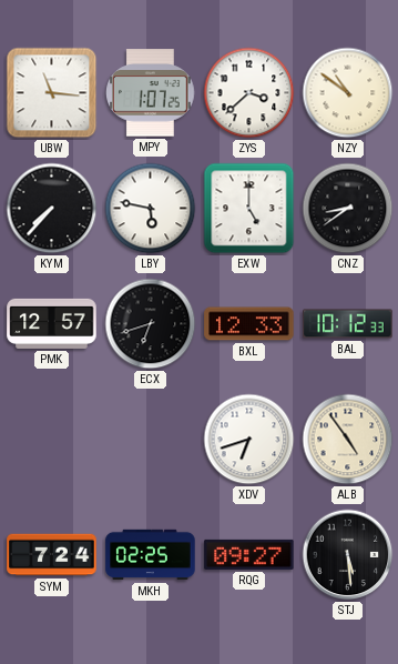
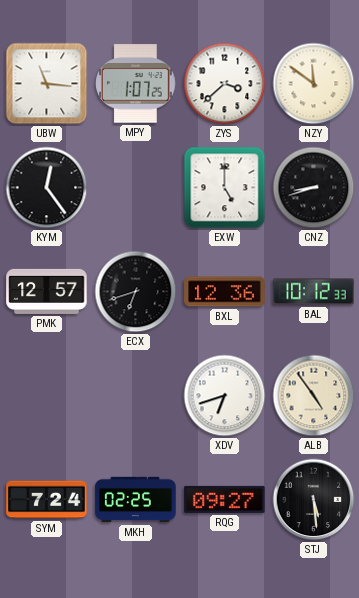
NZY: 10:51 -> 11:51 (314, 84)
KYM: 7:37 -> 12:24 (47, 188)
LBY: 5:47 -> none (151, 209)
CNZ: 8:39 -> 8:42 (314, 188)
BXL: 12:33 -> 12:36 (225, 292)
